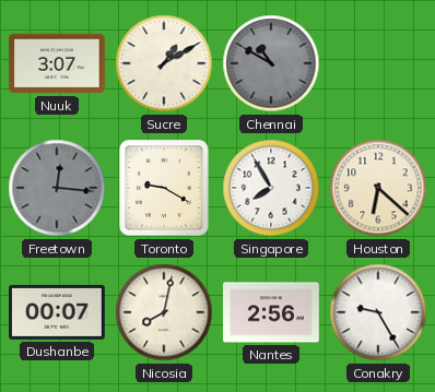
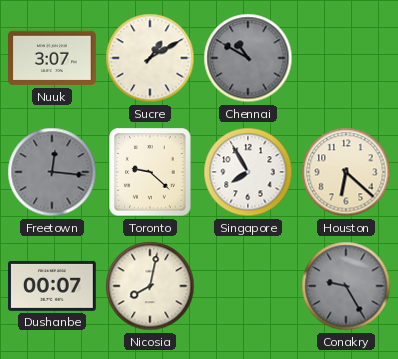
Toronto: 9:20 -> 9:22 (150, 172)
Nantes: 2:56 -> none (272, 312)
Conakry dial: white -> grey (346, 286)
